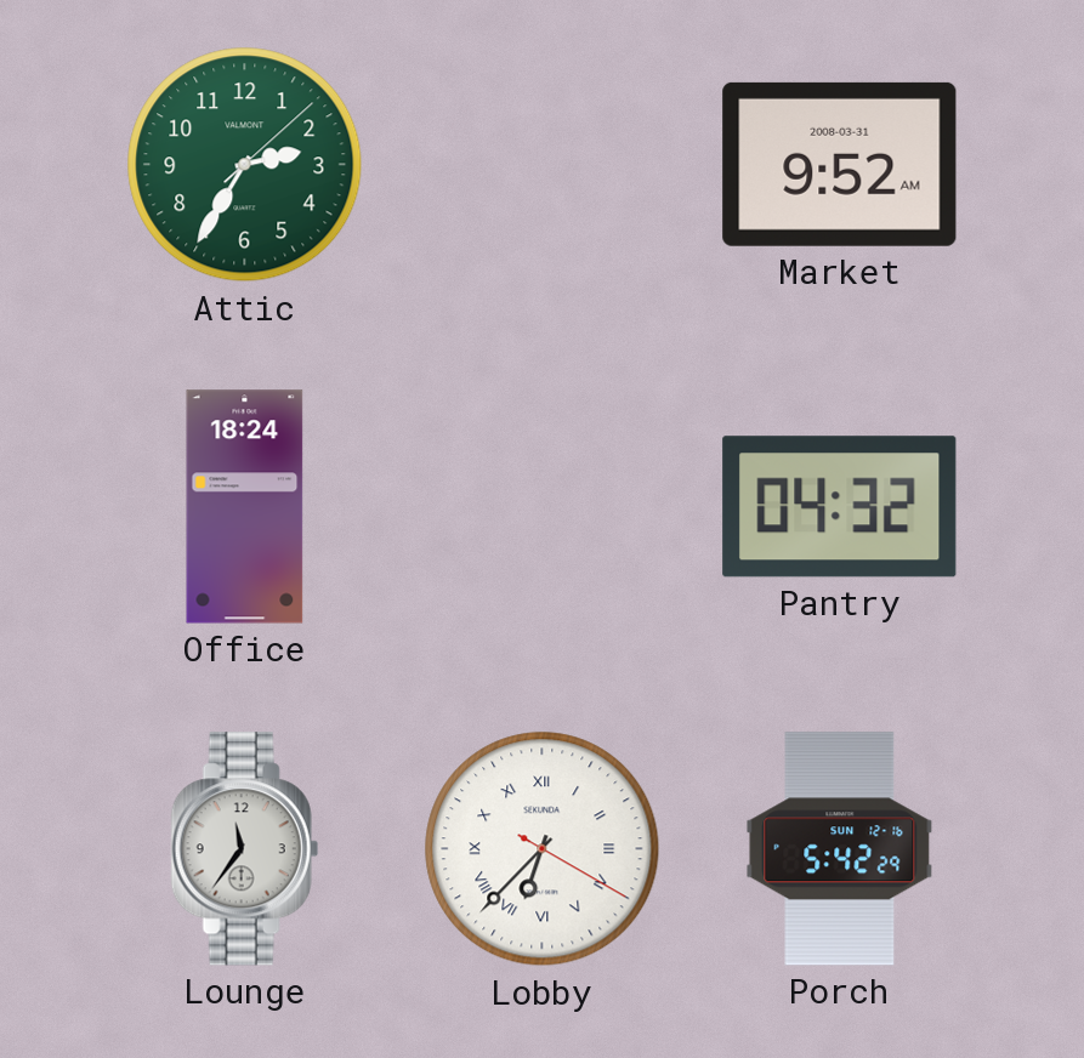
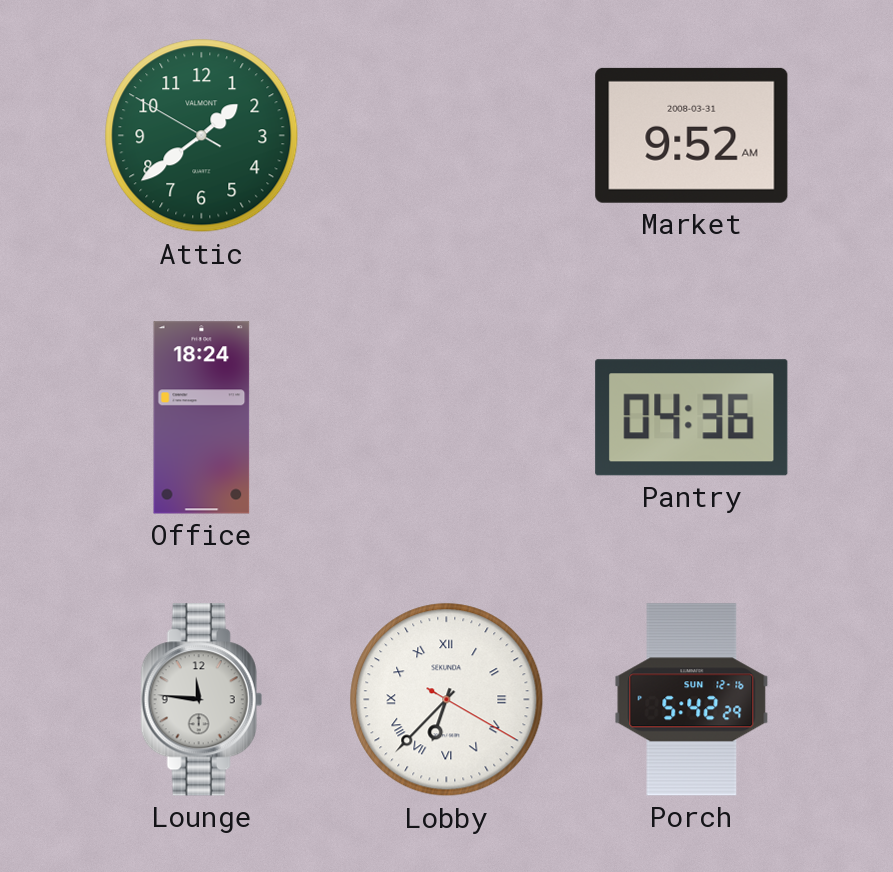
Attic: 2:35 -> 1:38 (202, 136)
Pantry: 04:32 -> 04:36 (692, 418)
Lounge: 11:36 -> 11:46 (201, 700)
